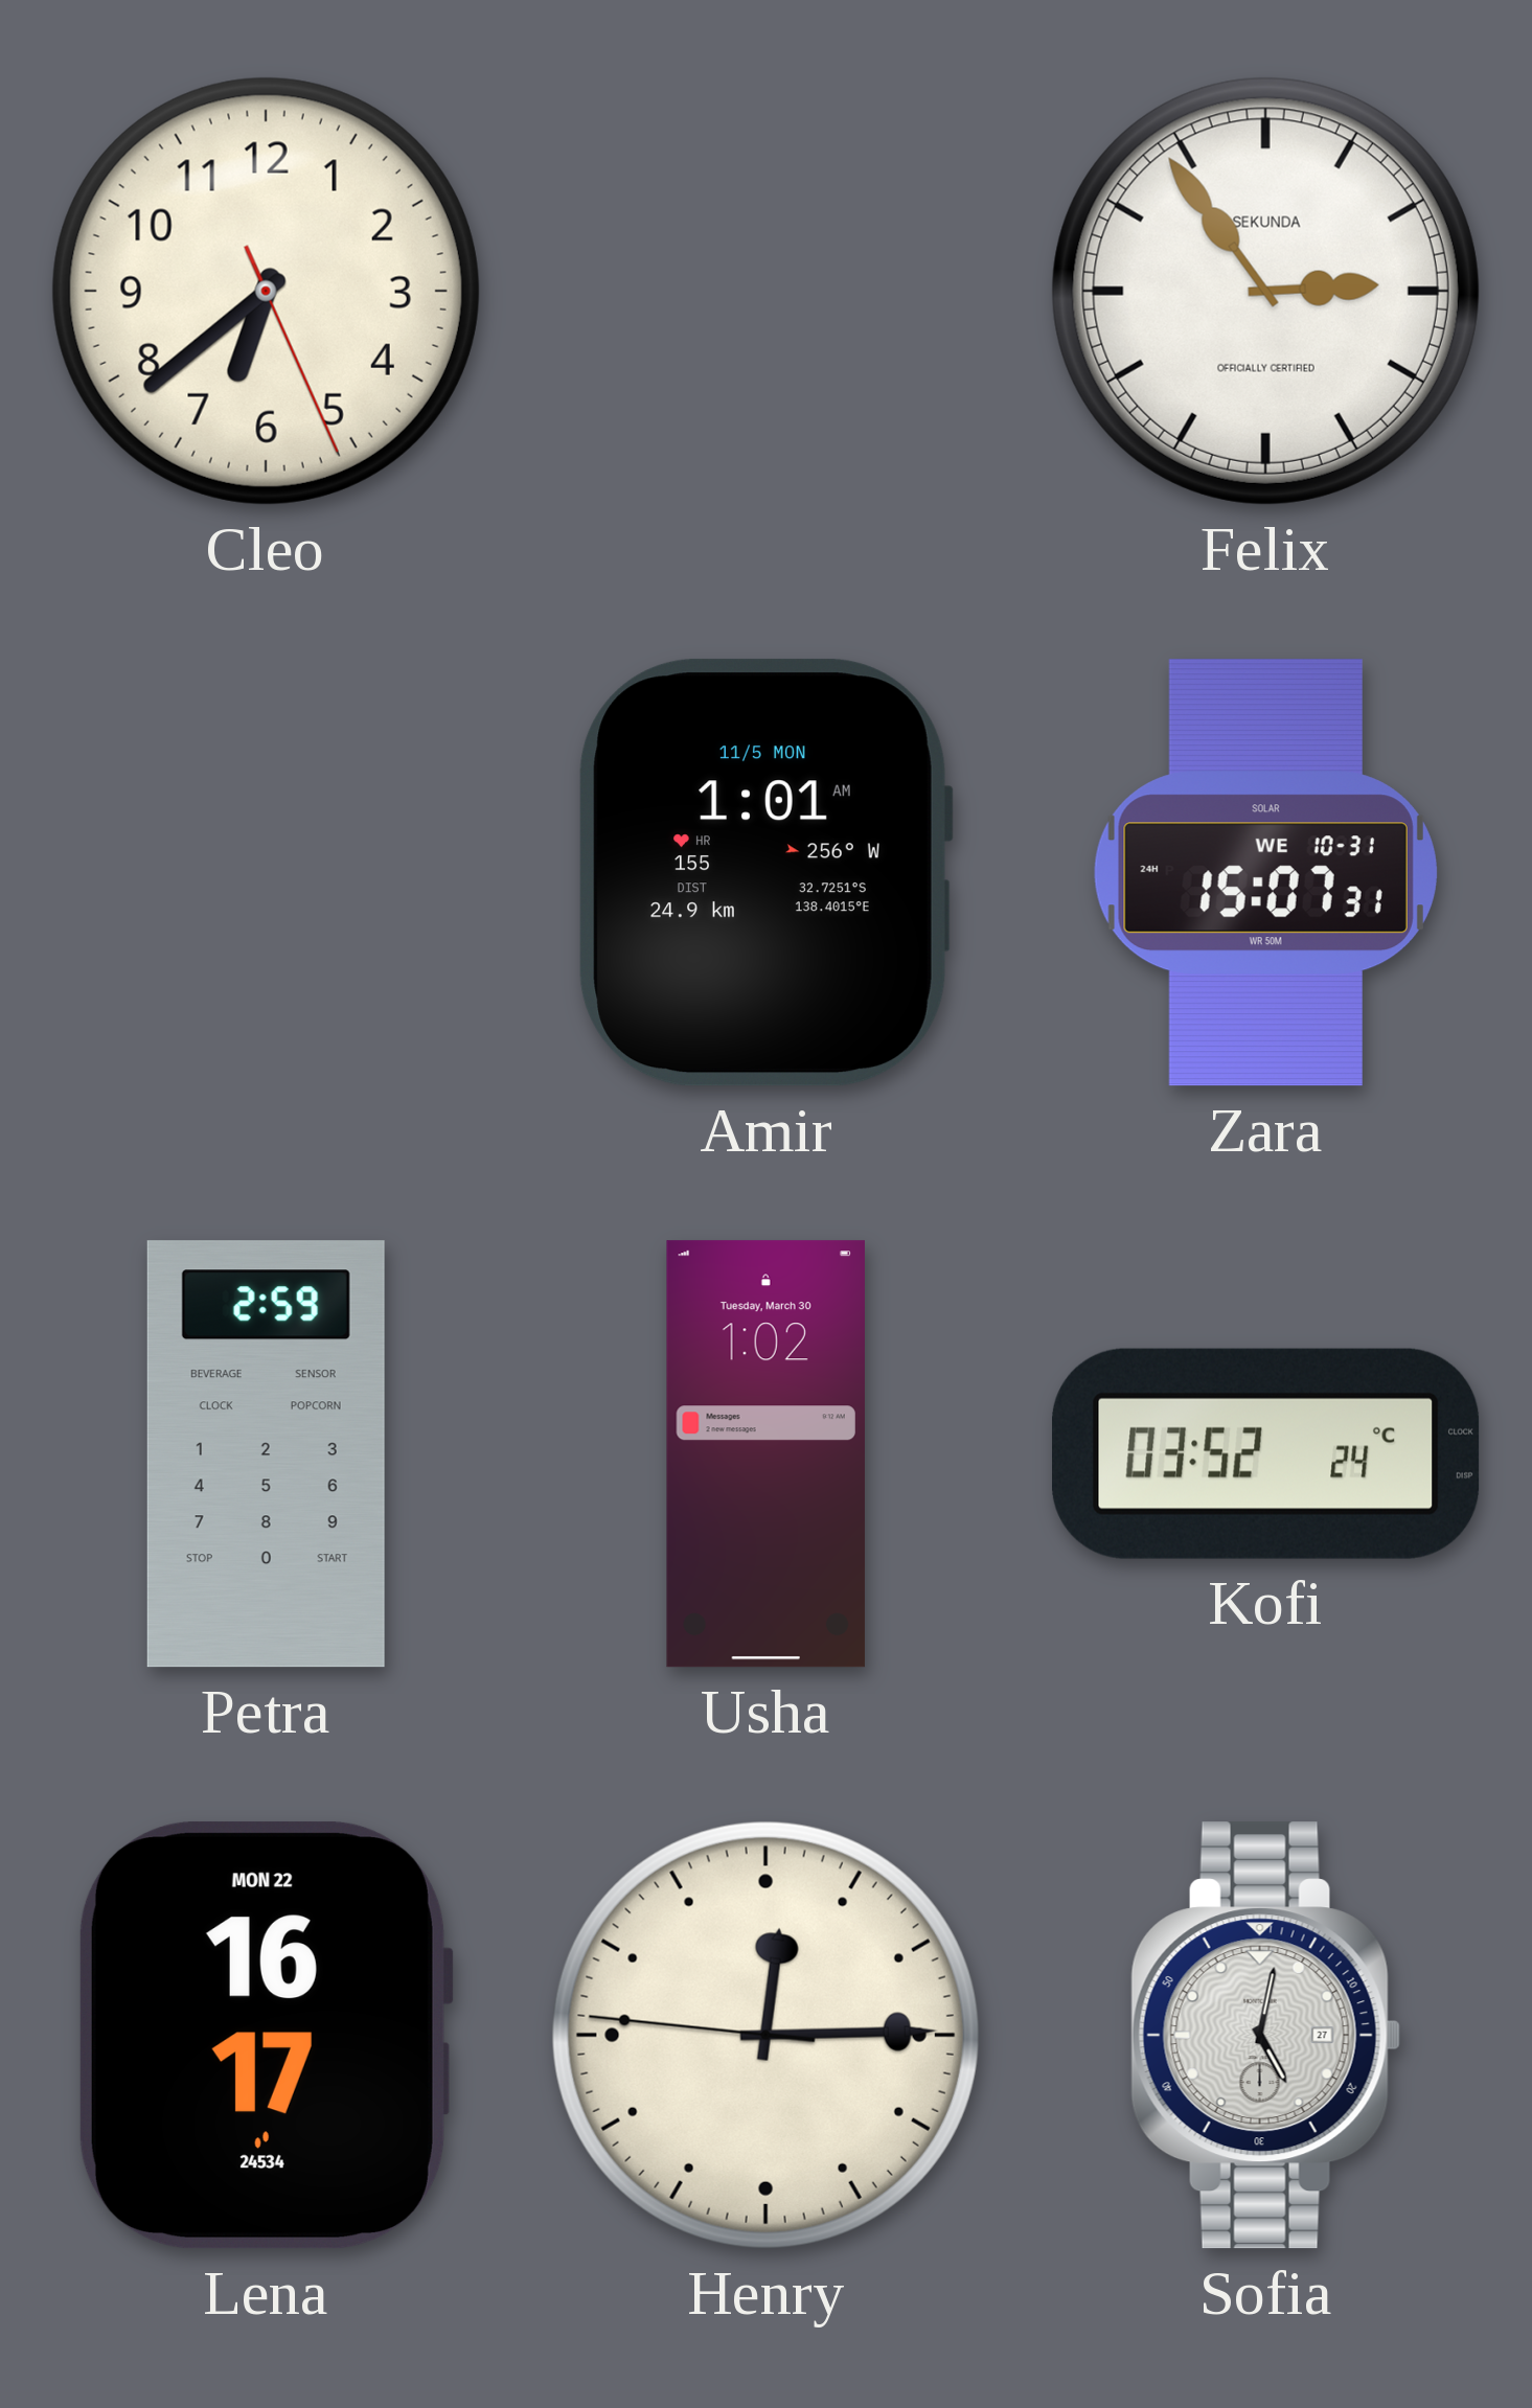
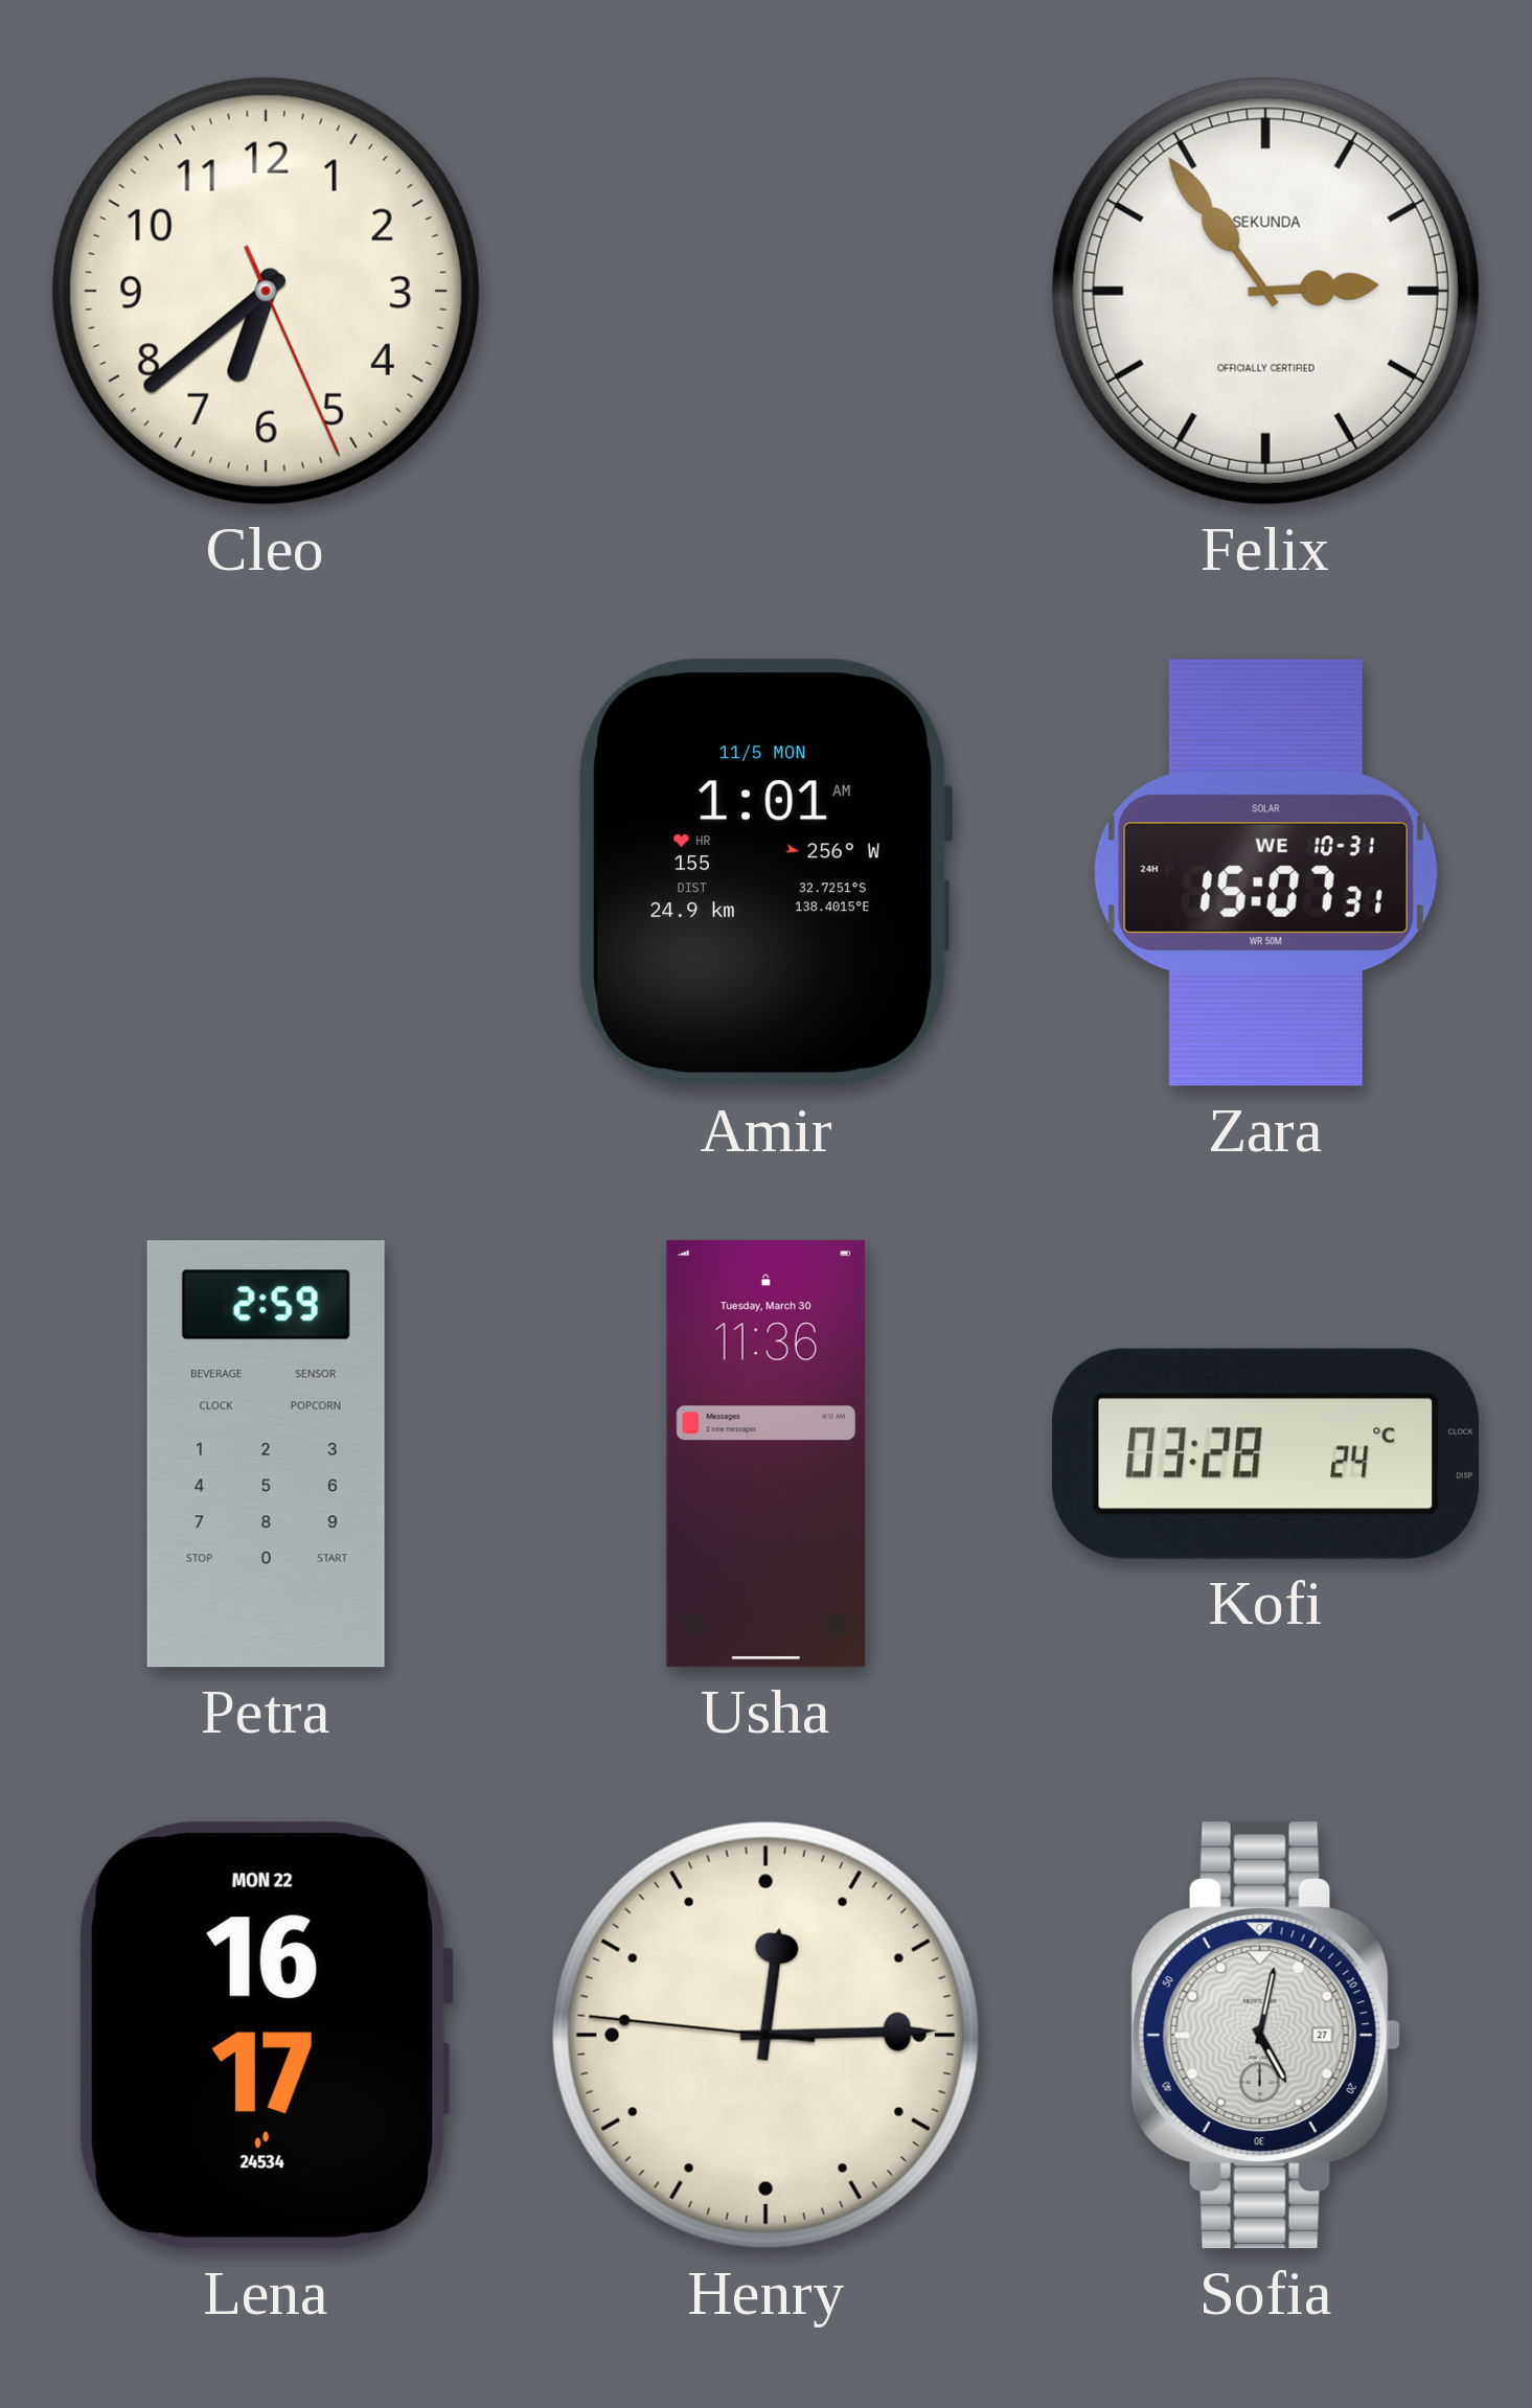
Usha: 1:02 -> 11:36 (765, 1454)
Kofi: 03:52 -> 03:28 (1266, 1453)
